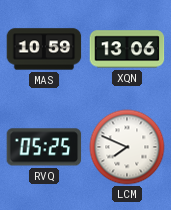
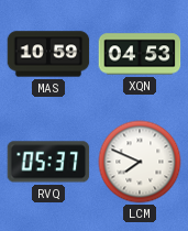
XQN: 13:06 -> 04:53 (140, 54)
RVQ: 05:25 -> 05:37 (48, 162)
